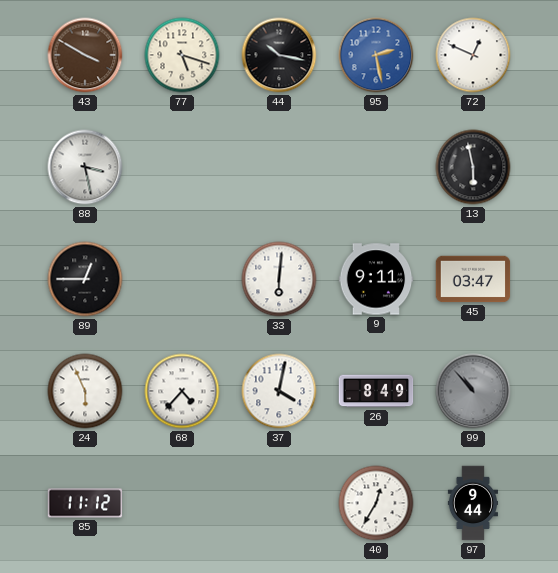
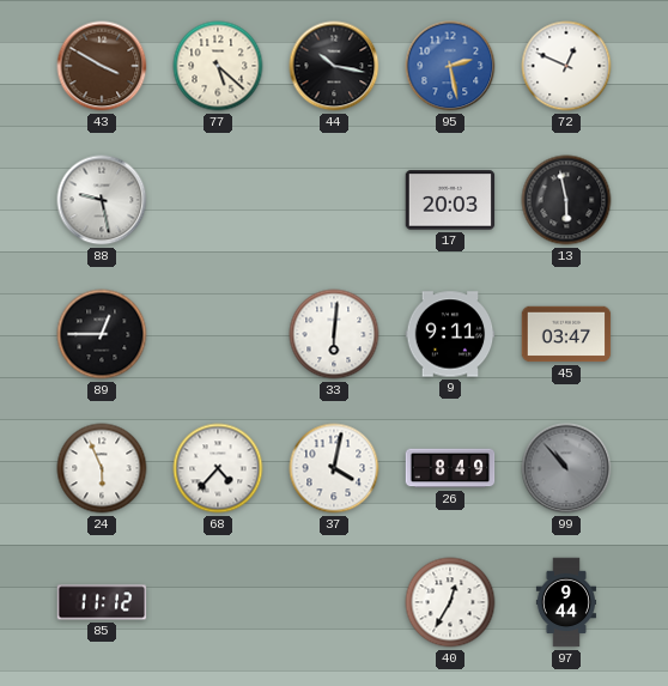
77: 5:18 -> 5:22 (218, 66)
88: 3:28 -> 9:28 (102, 200)
17: none -> 20:03 (450, 200)
